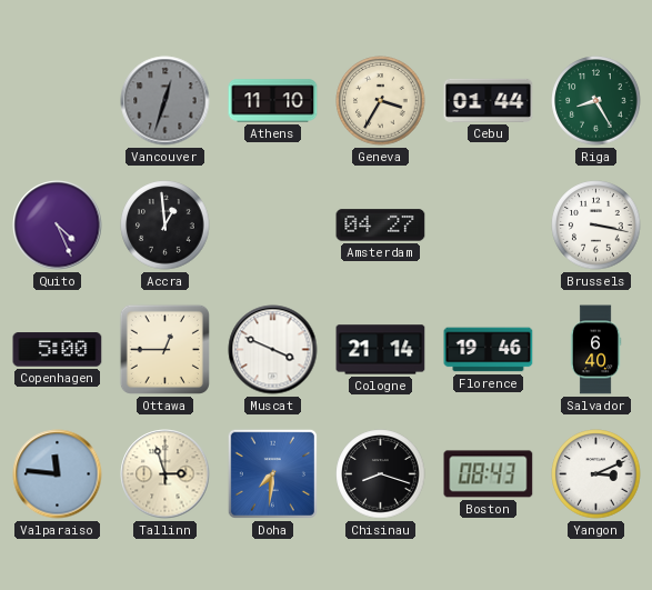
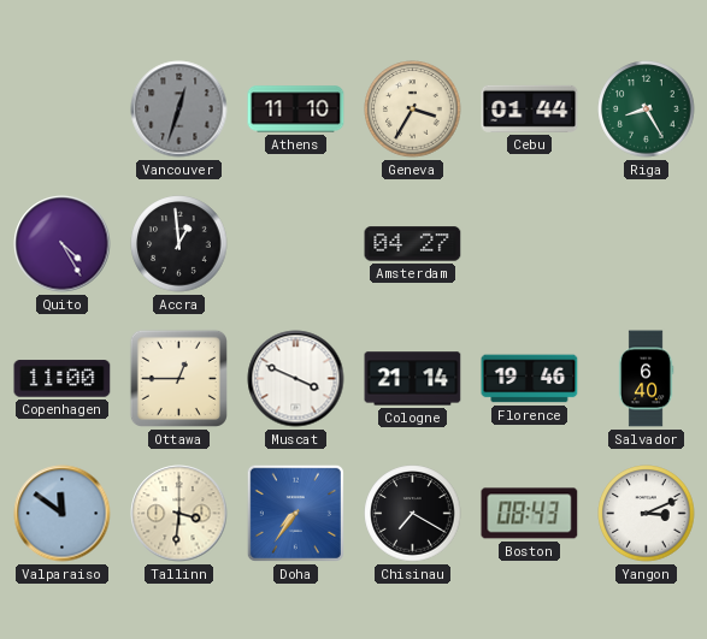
Quito: 4:26 -> 4:25 (63, 244)
Brussels: 3:17 -> none (596, 226)
Copenhagen: 5:00 -> 11:00 (63, 379)
Valparaiso: 11:46 -> 11:51 (63, 514)
Tallinn: 2:57 -> 3:31 (179, 514)
Doha: 7:31 -> 7:36 (295, 513)
Chisinau: 8:18 -> 7:20 (413, 514)
